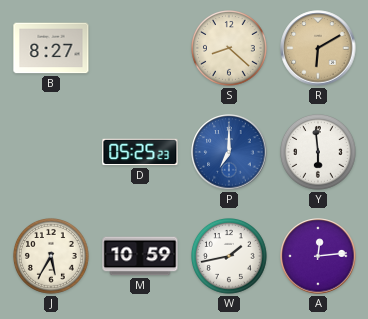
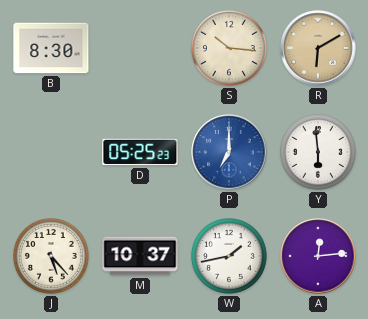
B: 8:27 -> 8:30 (51, 48)
S: 8:22 -> 10:16 (230, 49)
J: 5:35 -> 5:23 (52, 257)
M: 10:59 -> 10:37 (140, 256)
